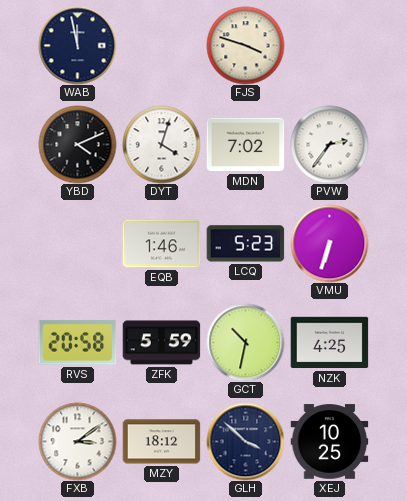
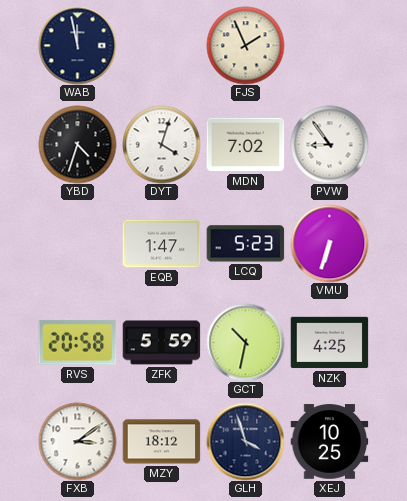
FJS: 3:48 -> 1:56 (245, 45)
YBD: 4:11 -> 4:33 (77, 144)
PVW: 2:36 -> 8:54 (329, 144)
EQB: 1:46 -> 1:47 (161, 244)
GLH: 3:52 -> 3:57 (245, 441)
